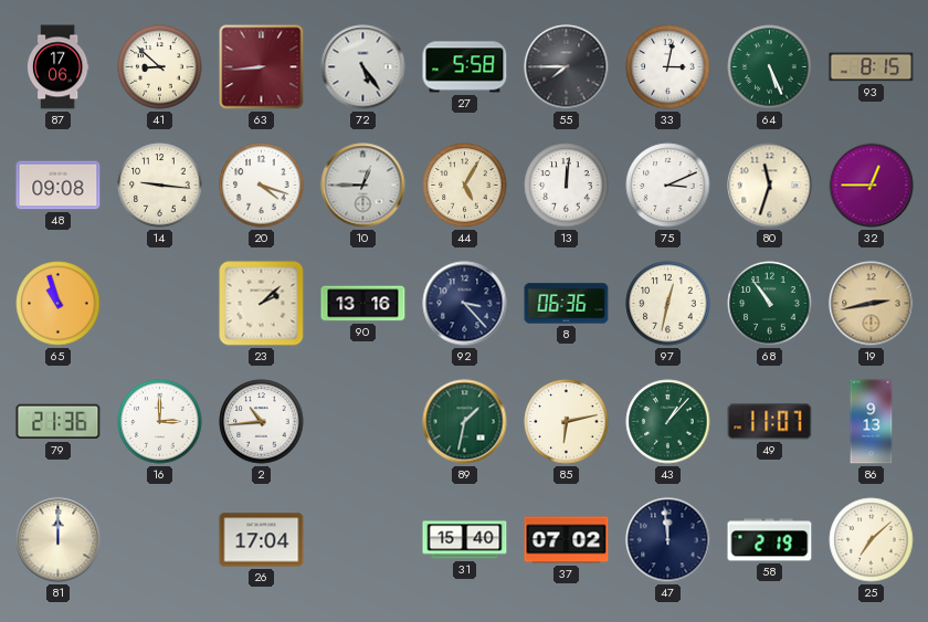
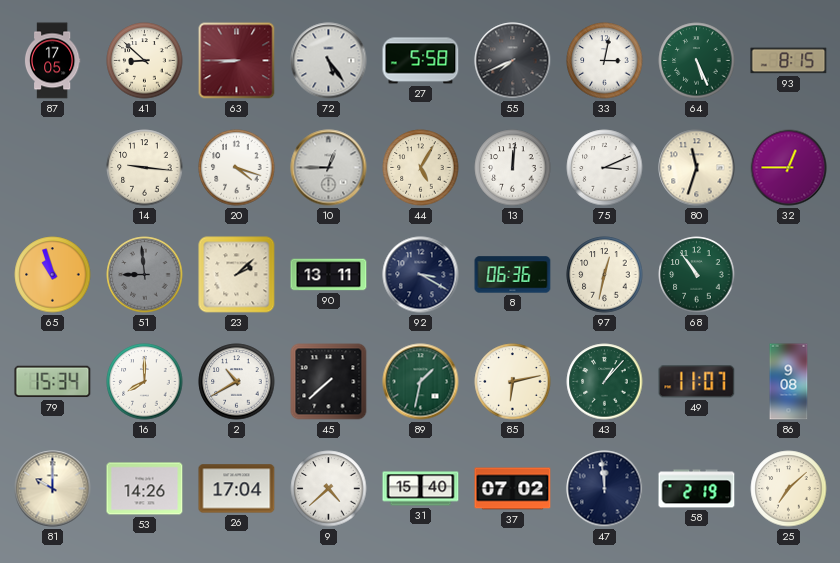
87: 17:06 -> 17:05 (52, 61)
63: 8:44 -> 8:45 (237, 61)
55: 7:45 -> 7:41 (513, 61)
48: 09:08 -> none (59, 186)
51: none -> 8:59 (145, 275)
90: 13:16 -> 13:11 (329, 275)
92: 3:23 -> 3:20 (421, 275)
19: 2:43 -> none (872, 304)
79: 21:36 -> 15:34 (53, 382)
16: 3:00 -> 8:00 (145, 382)
2: 10:44 -> 10:40 (237, 382)
45: none -> 7:38 (329, 382)
86: 9:13 -> 9:08 (789, 382)
81: 12:00 -> 10:00 (53, 489)
53: none -> 14:26 (145, 489)
9: none -> 4:38 (329, 489)
